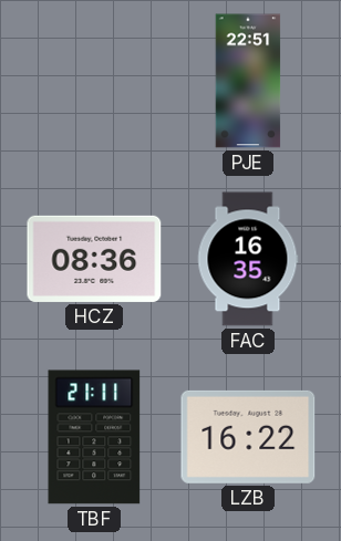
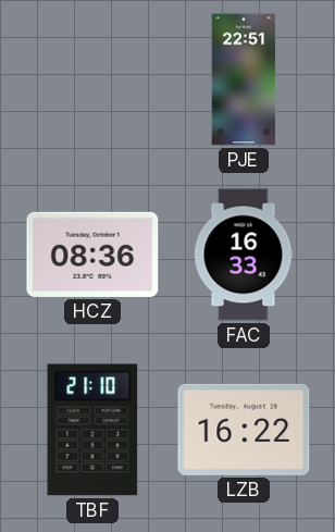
FAC: 16:35 -> 16:33 (244, 255)
TBF: 21:11 -> 21:10 (92, 430)
